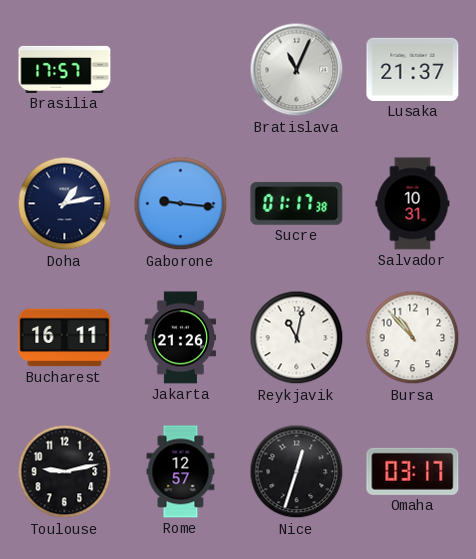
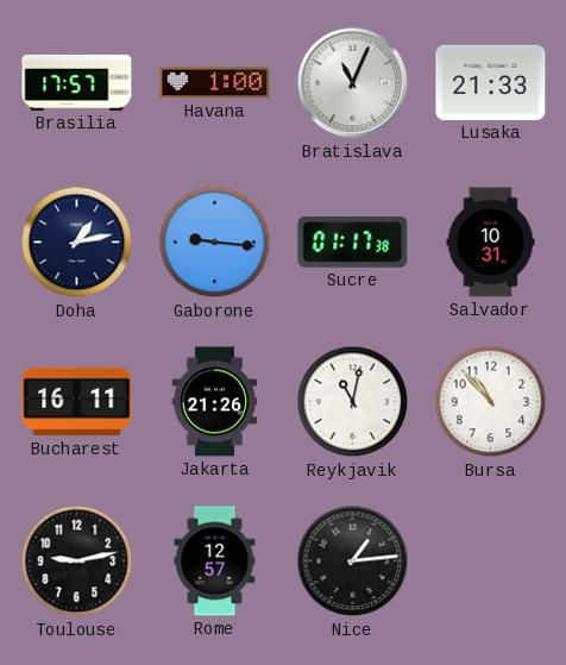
Havana: none -> 1:00 (215, 83)
Lusaka: 21:37 -> 21:33 (491, 82)
Nice: 12:33 -> 1:14 (353, 562)
Omaha: 03:17 -> none (413, 471)
